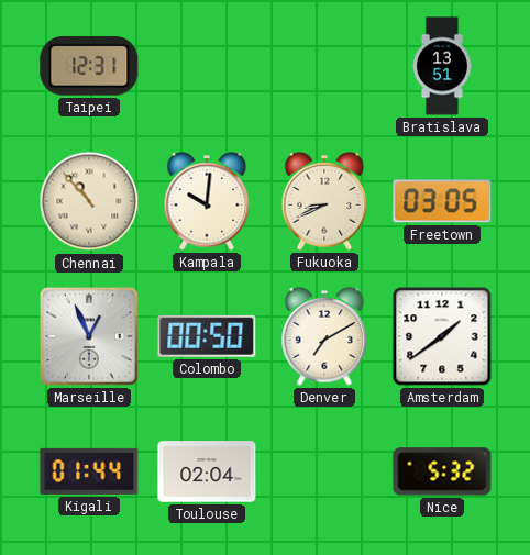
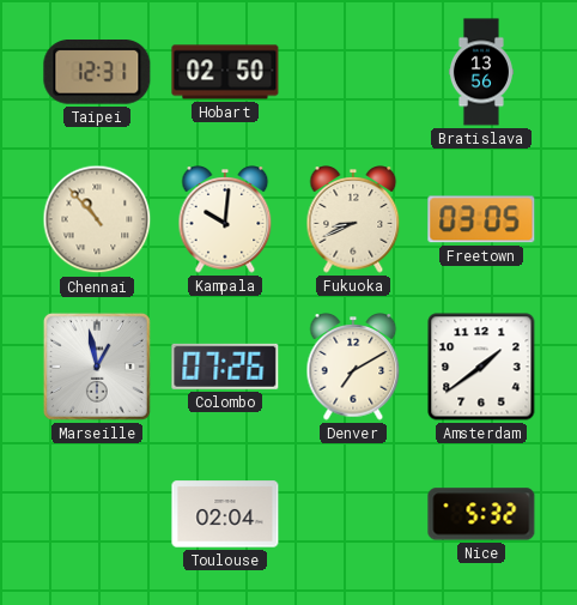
Hobart: none -> 02:50 (225, 72)
Bratislava: 13:51 -> 13:56 (481, 72)
Marseille: 12:56 -> 12:58 (97, 367)
Colombo: 00:50 -> 07:26 (225, 367)
Kigali: 01:44 -> none (89, 471)
